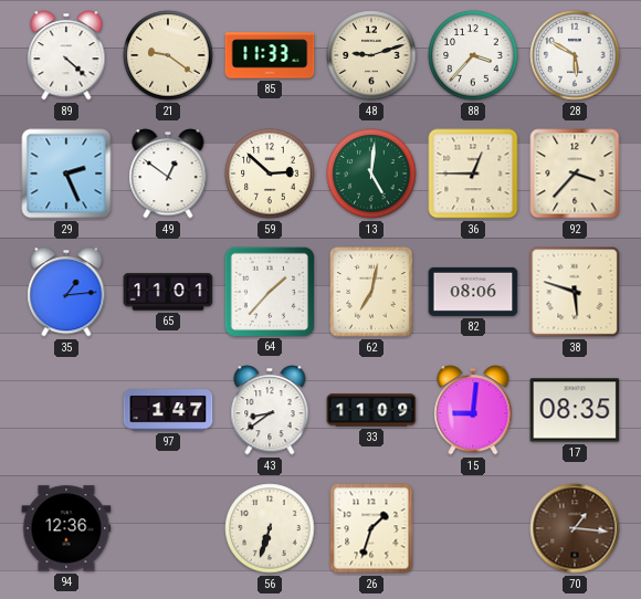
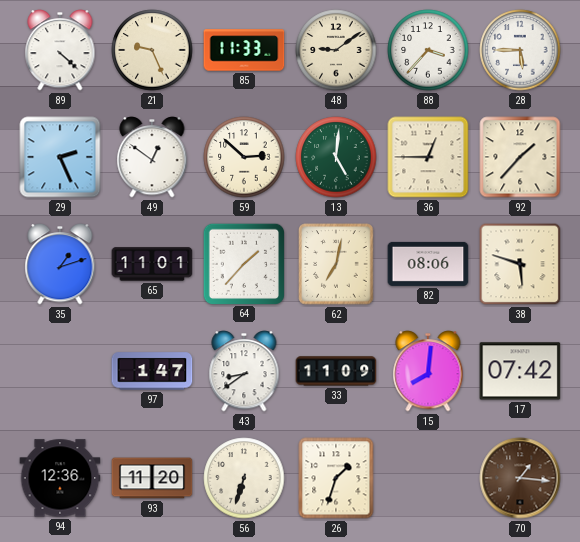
21: 9:21 -> 9:26 (152, 50)
48: 9:12 -> 9:09 (336, 50)
28: 5:50 -> 5:45 (520, 50)
92: 3:37 -> 1:37 (520, 157)
35: 1:14 -> 1:12 (60, 264)
15: 9:01 -> 8:01 (428, 371)
17: 08:35 -> 07:42 (520, 371)
93: none -> 11:20 (152, 478)
